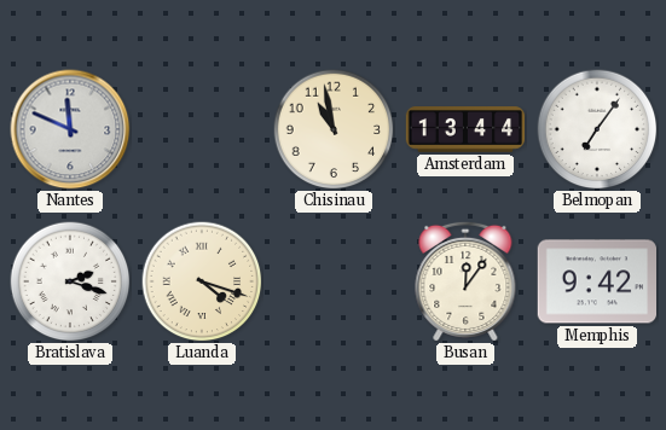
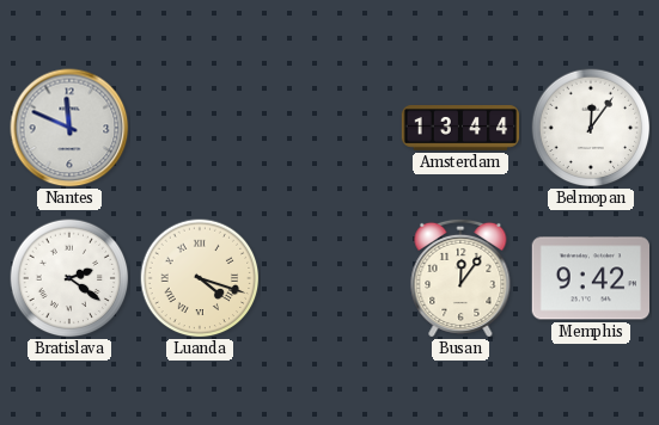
Chisinau: 10:58 -> none (334, 129)
Belmopan: 7:06 -> 12:06 (591, 128)
Bratislava: 2:18 -> 2:21 (69, 278)
